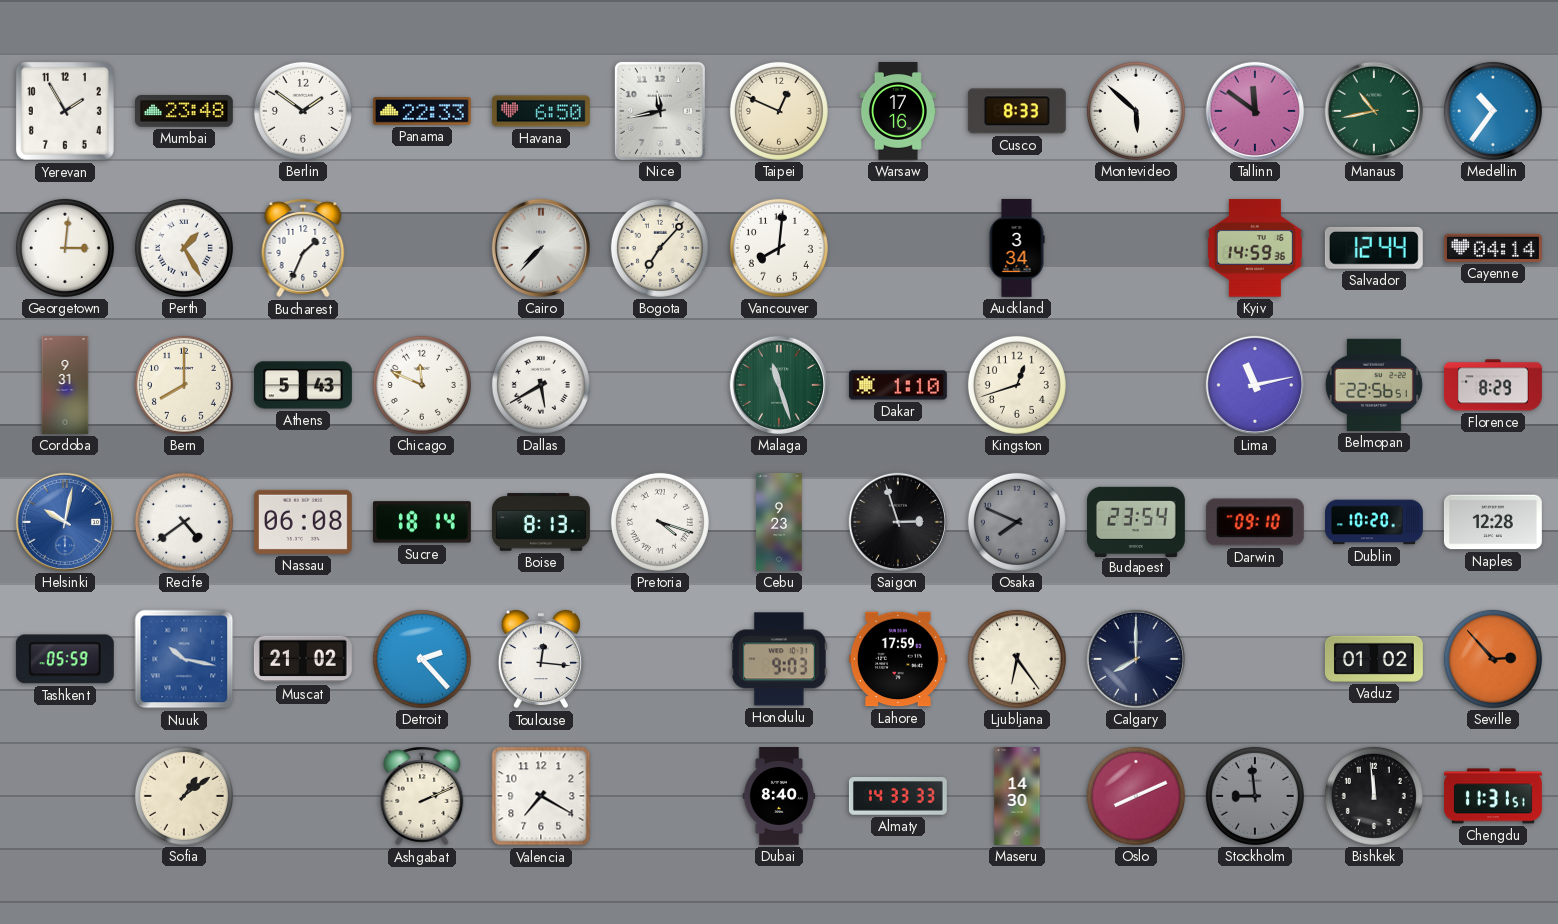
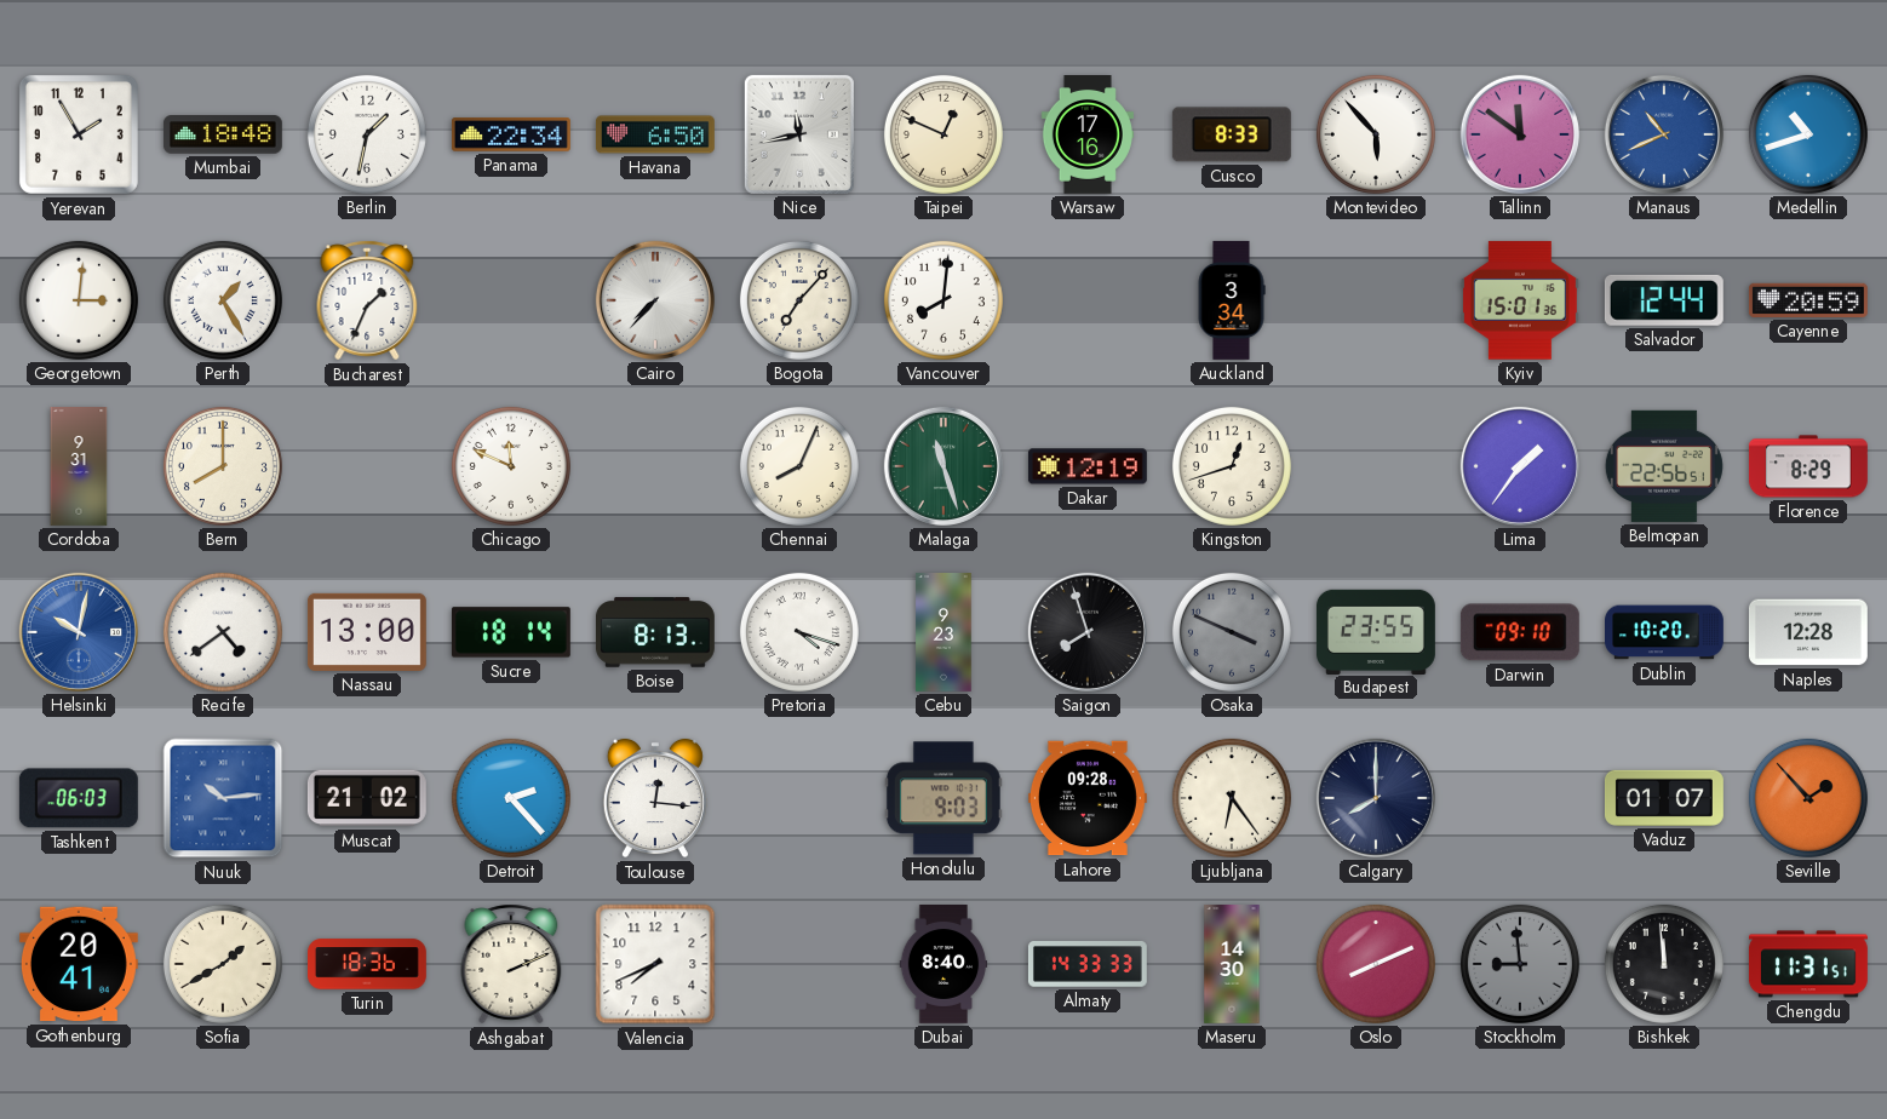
Mumbai: 23:48 -> 18:48 (223, 134)
Berlin: 1:51 -> 1:32 (367, 134)
Panama: 22:33 -> 22:34 (511, 134)
Montevideo: 5:52 -> 5:53 (1376, 134)
Manaus: 10:43 -> 10:41 (1664, 134)
Manaus dial: green -> blue (1664, 134)
Medellin: 10:36 -> 10:42 (1808, 134)
Kyiv: 14:59 -> 15:01 (1520, 300)
Cayenne: 04:14 -> 20:59 (1808, 300)
Athens: 5:43 -> none (303, 385)
Dallas: 5:40 -> none (541, 385)
Chennai: none -> 8:04 (799, 466)
Dakar: 1:10 -> 12:19 (1088, 466)
Lima: 11:13 -> 1:36 (1520, 466)
Nassau: 06:08 -> 13:00 (367, 632)
Saigon: 2:57 -> 7:57 (1088, 632)
Osaka: 7:49 -> 3:49 (1232, 632)
Budapest: 23:54 -> 23:55 (1376, 631)
Tashkent: 05:59 -> 06:03 (79, 798)
Nuuk: 10:17 -> 10:14 (223, 798)
Lahore: 17:59 -> 09:28 (1088, 798)
Vaduz: 01:02 -> 01:07 (1664, 798)
Seville: 2:53 -> 1:53 (1808, 798)
Gothenburg: none -> 20:41 (79, 964)
Sofia: 1:09 -> 1:40 (223, 964)
Turin: none -> 18:36 (368, 964)
Valencia: 7:20 -> 7:41 (655, 964)
